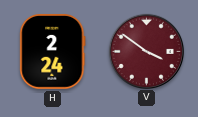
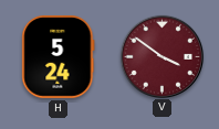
H: 2:24 -> 5:24 (59, 57)
